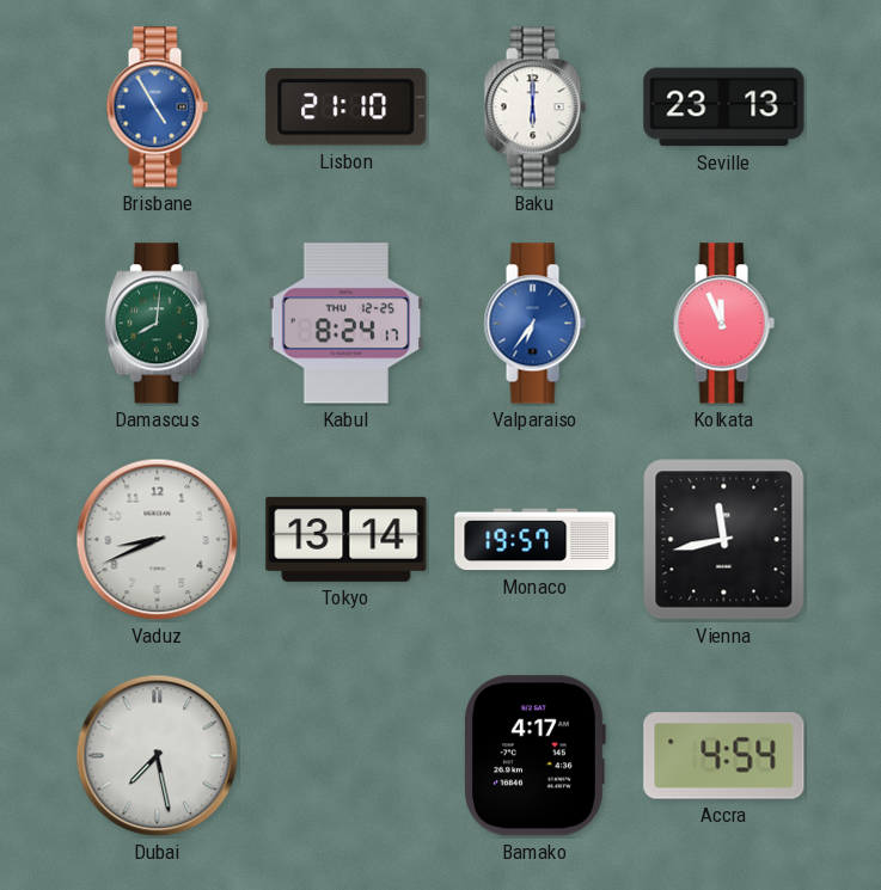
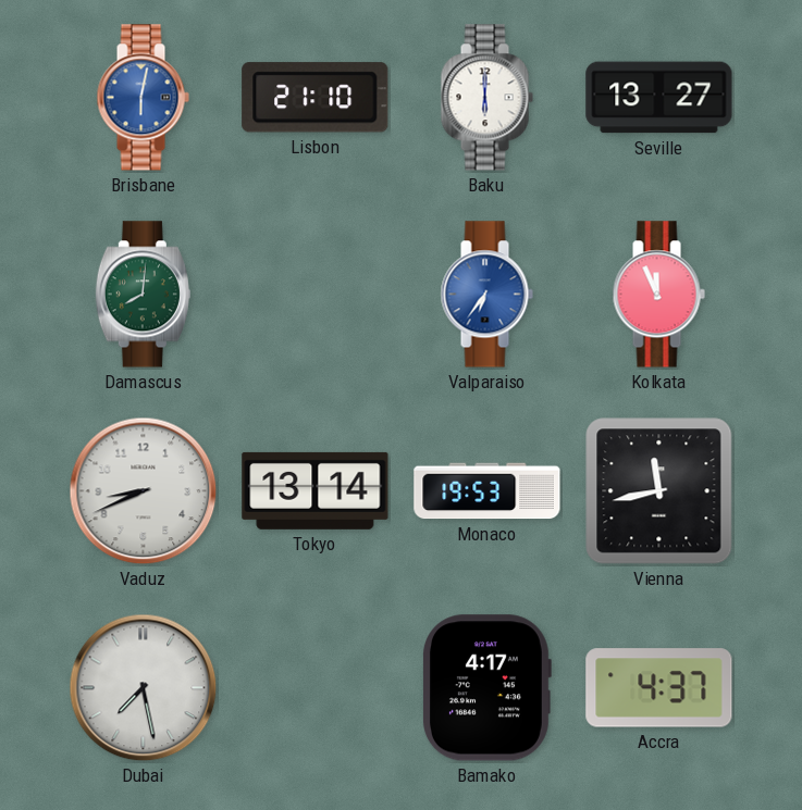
Brisbane: 4:55 -> 6:02 (143, 98)
Seville: 23:13 -> 13:27 (659, 98)
Kabul: 8:24 -> none (345, 324)
Monaco: 19:57 -> 19:53 (488, 491)
Accra: 4:54 -> 4:37 (659, 688)
